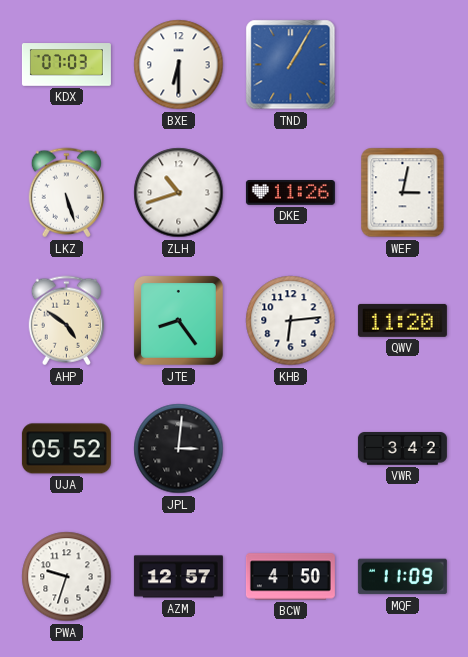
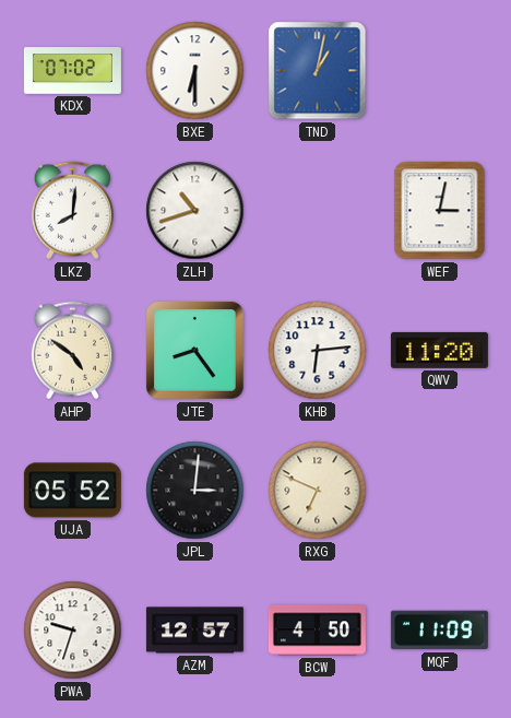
KDX: 07:03 -> 07:02 (72, 71)
TND: 1:05 -> 1:02 (318, 71)
LKZ: 5:27 -> 8:01 (72, 211)
DKE: 11:26 -> none (290, 193)
RXG: none -> 6:49 (318, 491)
VWR: 3:42 -> none (402, 449)
